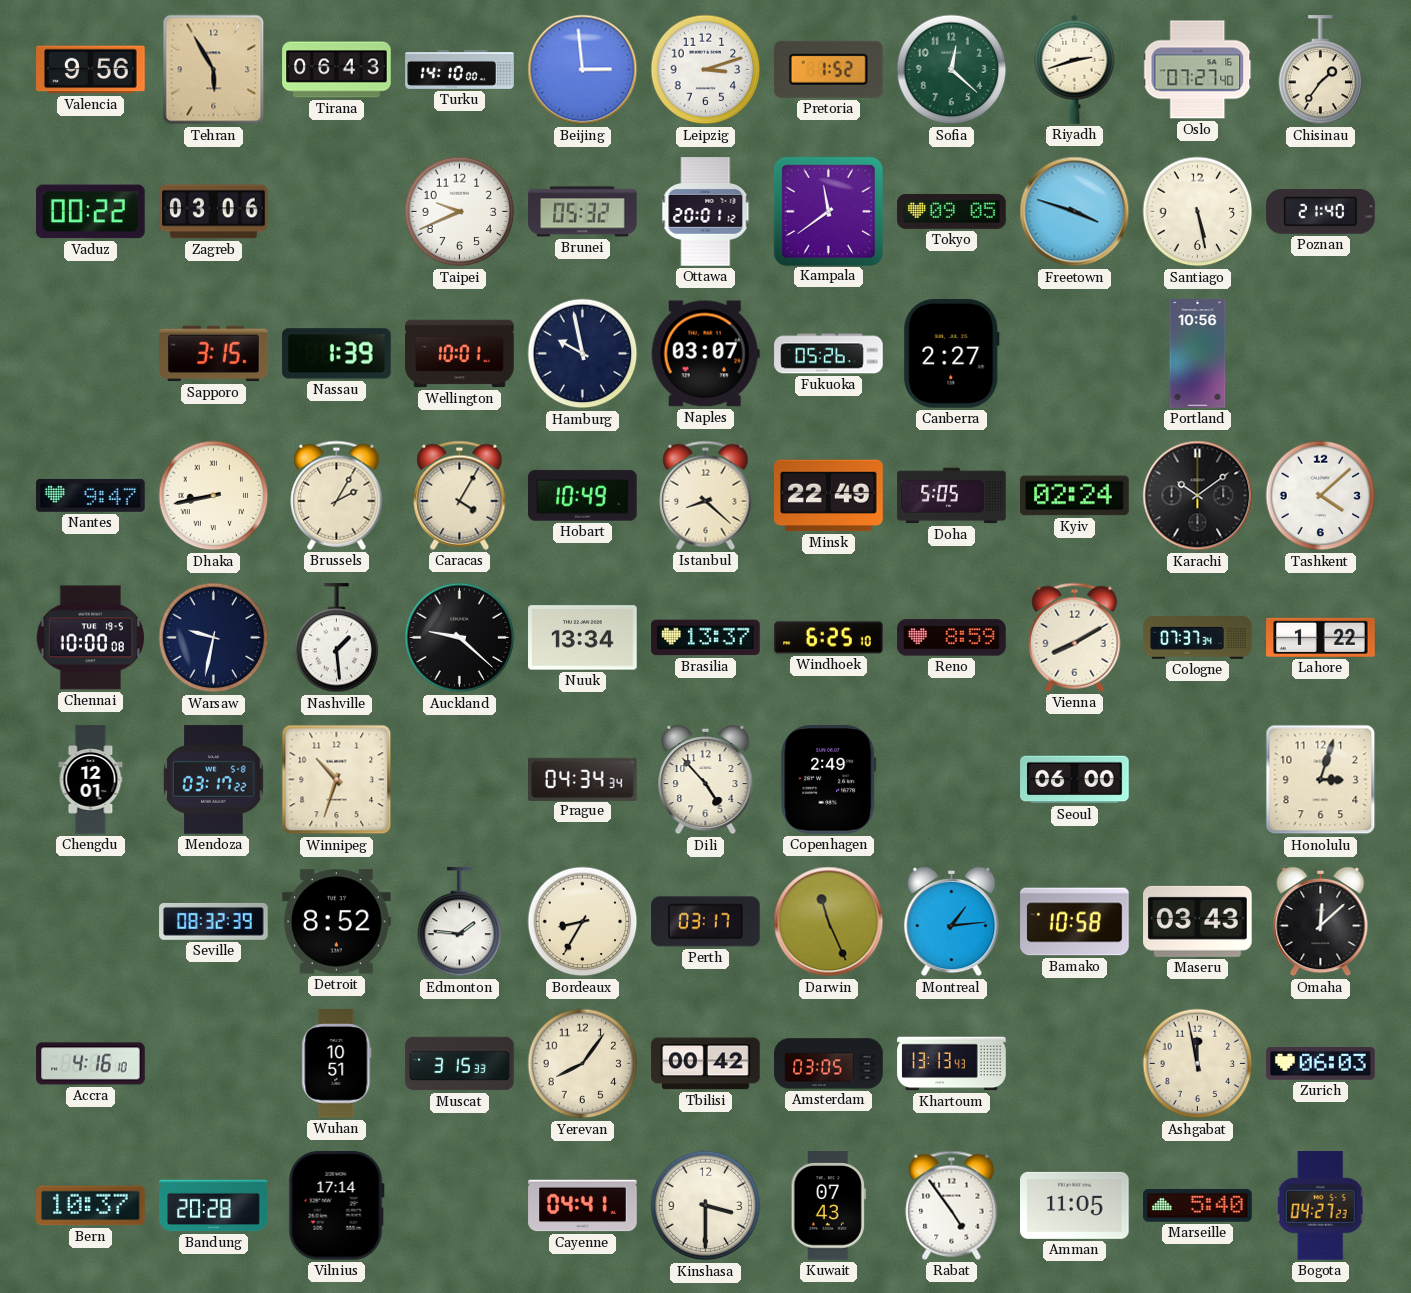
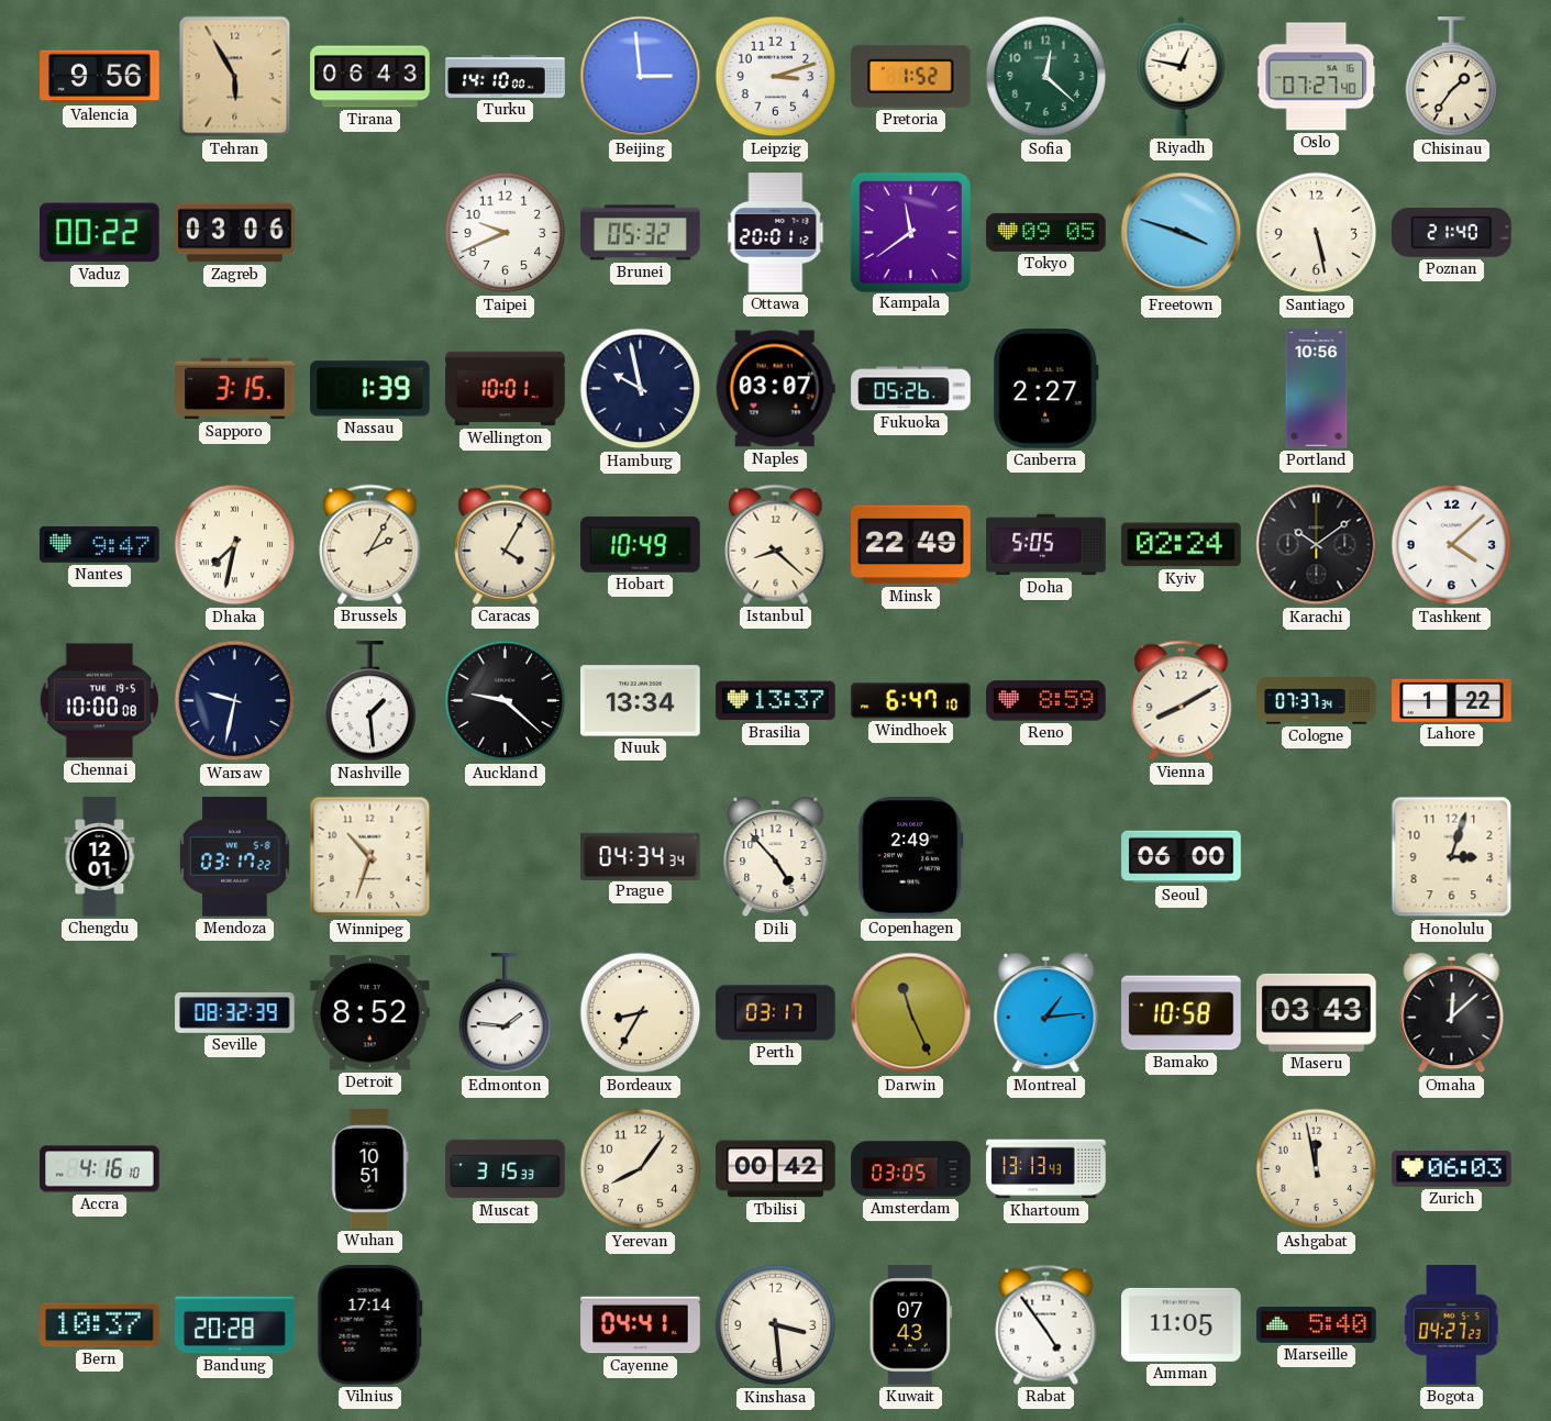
Riyadh: 2:42 -> 12:47 (1182, 76)
Dhaka: 8:43 -> 7:32 (235, 545)
Windhoek: 6:25 -> 6:47 (911, 701)
Kinshasa: 3:30 -> 3:29 (776, 1325)
